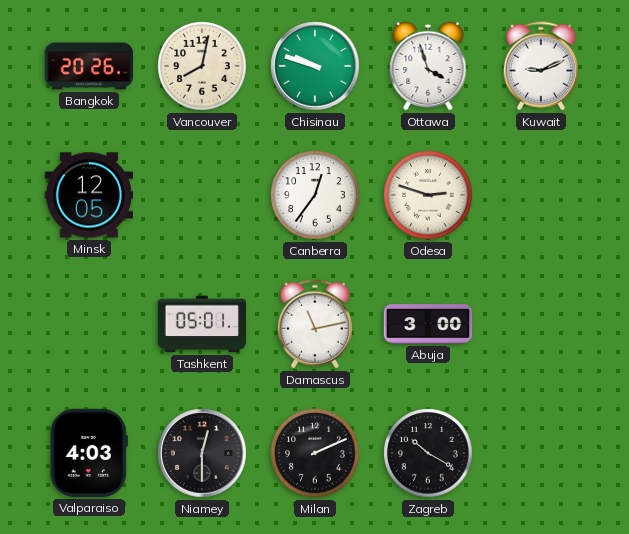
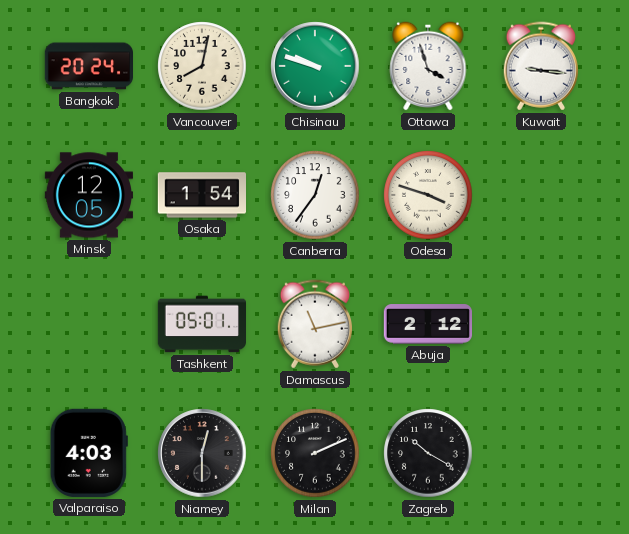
Bangkok: 20:26 -> 20:24 (88, 66)
Kuwait: 9:11 -> 9:16 (540, 66)
Osaka: none -> 1:54 (201, 195)
Odesa: 2:48 -> 3:48 (428, 195)
Abuja: 3:00 -> 2:12 (427, 324)
